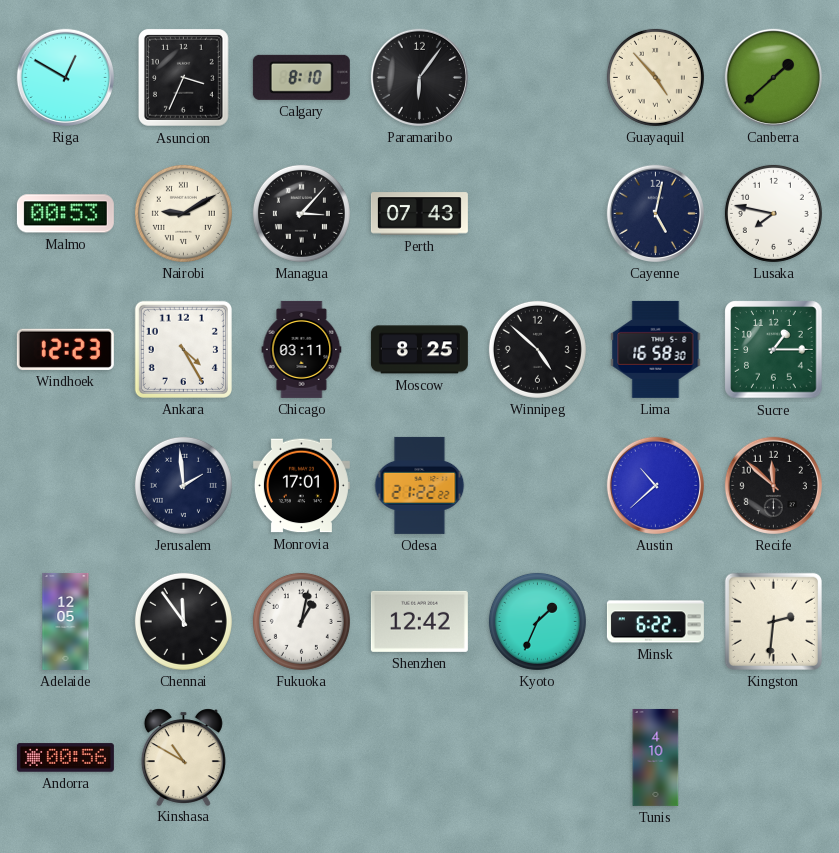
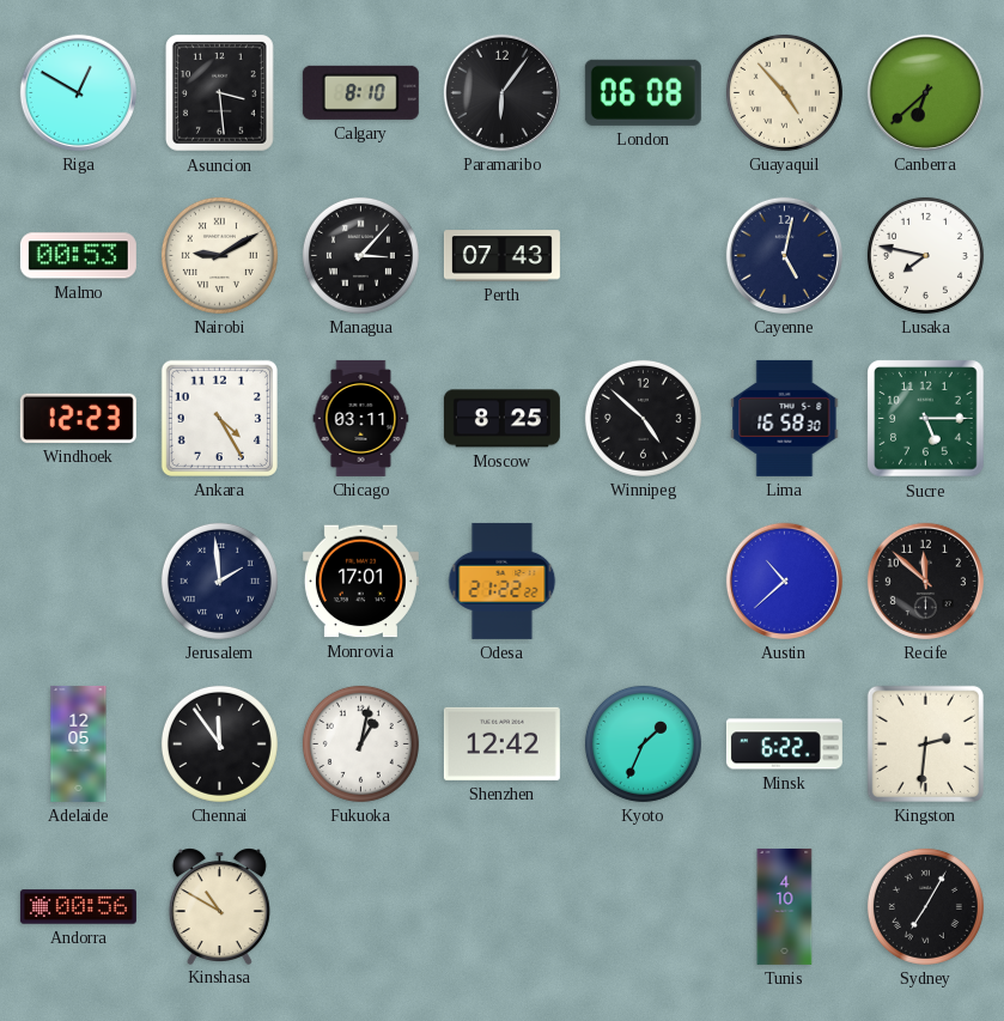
Asuncion: 3:34 -> 3:29 (220, 93)
London: none -> 06:08 (643, 92)
Canberra: 1:38 -> 6:38 (925, 92)
Sucre: 1:15 -> 5:15 (926, 419)
Sydney: none -> 7:05 (925, 906)
